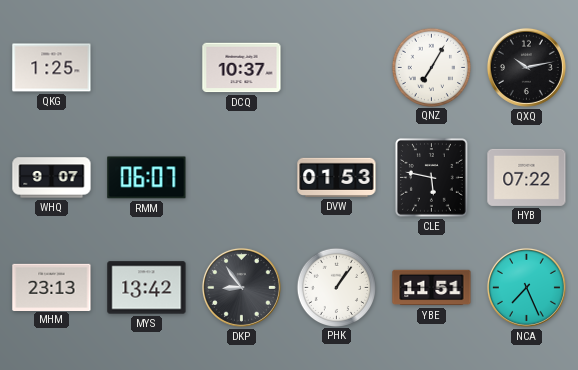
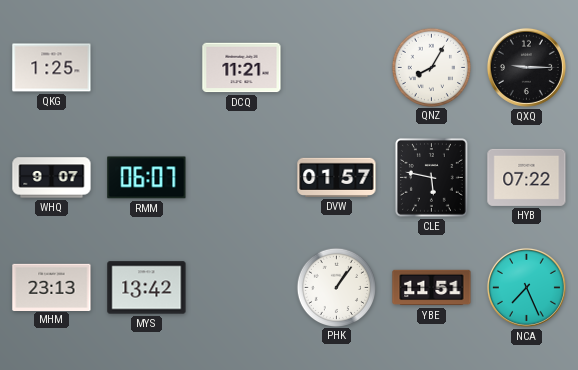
DCQ: 10:37 -> 11:21 (242, 68)
QNZ: 7:05 -> 8:05 (431, 67)
QXQ: 10:13 -> 9:15 (526, 67)
DVW: 01:53 -> 01:57 (337, 177)
DKP: 8:54 -> none (241, 287)
